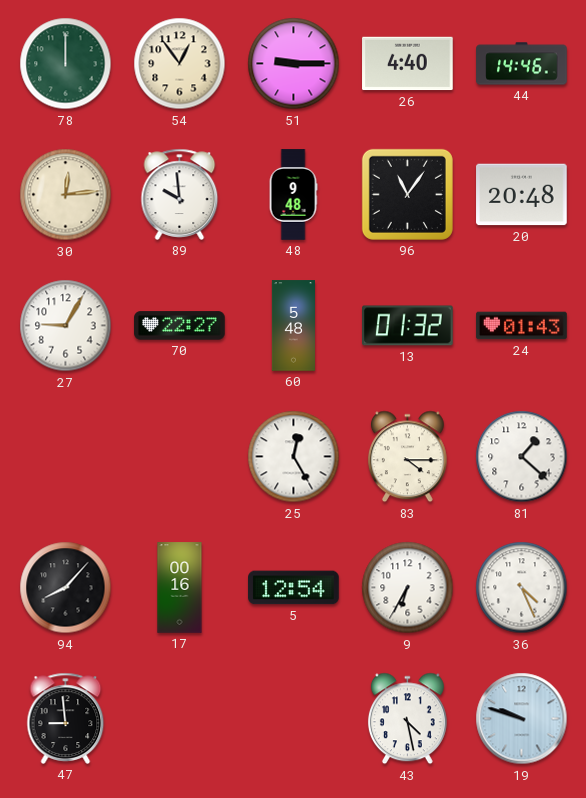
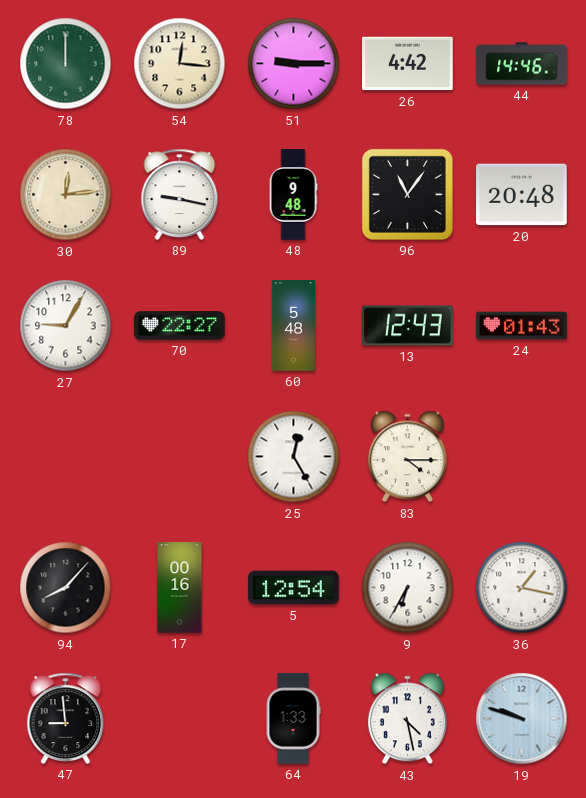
54: 12:54 -> 12:16 (180, 64)
26: 4:40 -> 4:42 (408, 64)
89: 9:59 -> 9:17 (180, 194)
13: 01:32 -> 12:43 (408, 326)
81: 1:22 -> none (522, 457)
36: 4:26 -> 1:17 (522, 588)
64: none -> 1:33 (293, 719)
